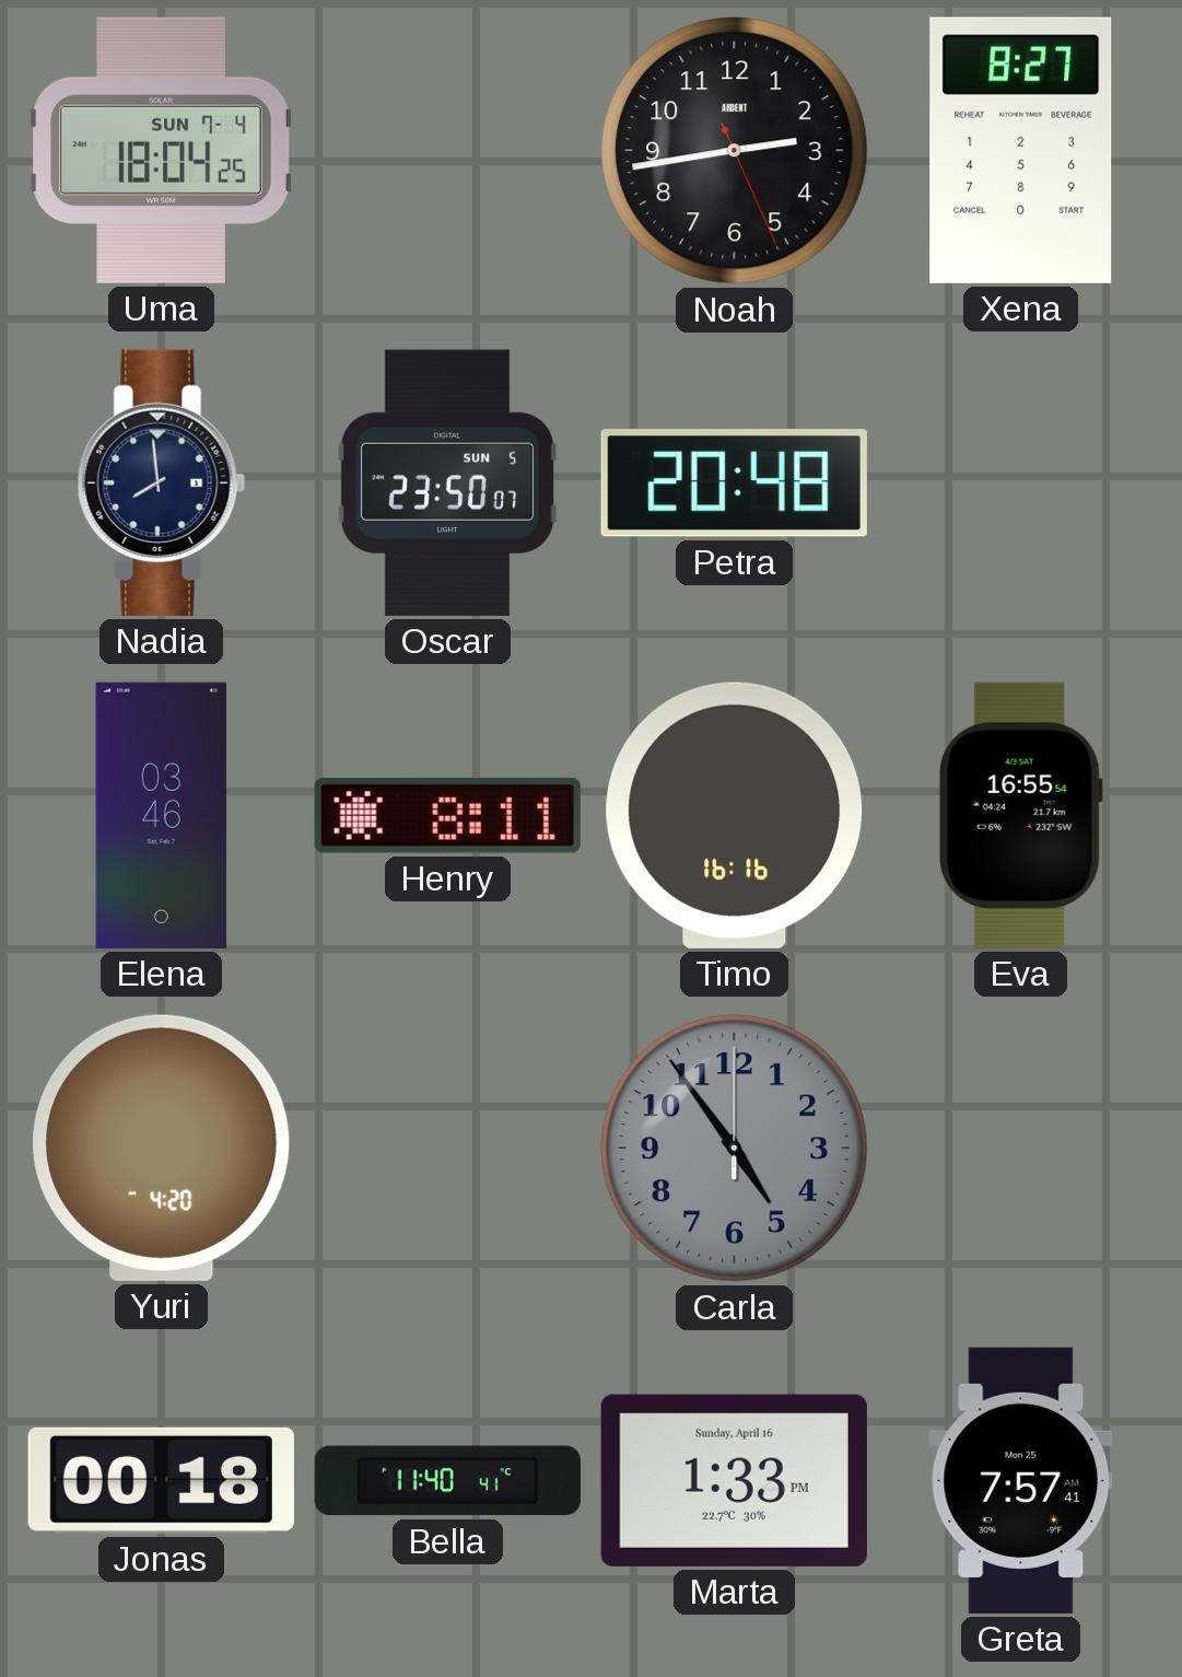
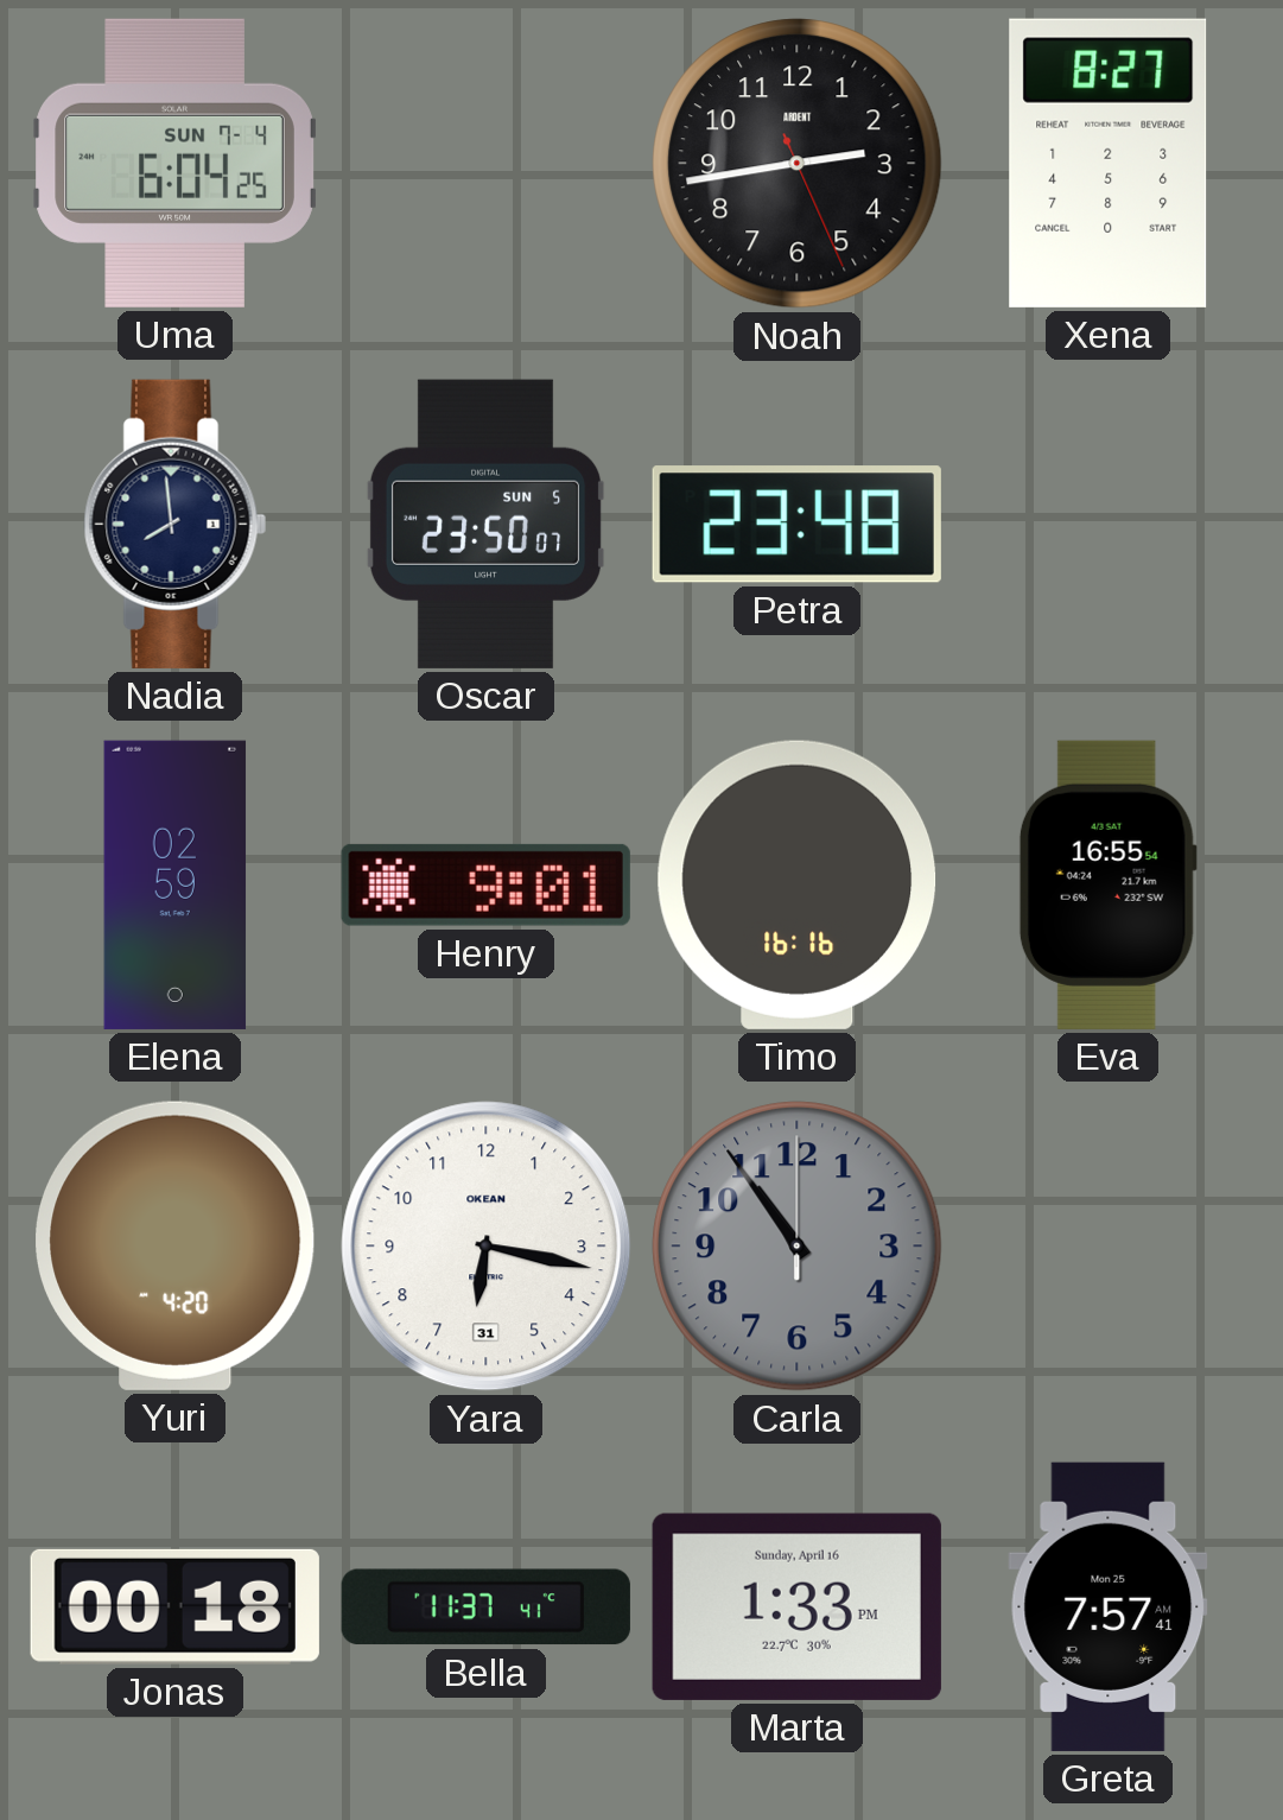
Uma: 18:04 -> 6:04 (176, 163)
Petra: 20:48 -> 23:48 (796, 525)
Elena: 03:46 -> 02:59 (176, 884)
Henry: 8:11 -> 9:01 (485, 884)
Yara: none -> 6:17 (487, 1247)
Carla: 4:54 -> 10:54 (798, 1247)
Bella: 11:40 -> 11:37 (485, 1607)
